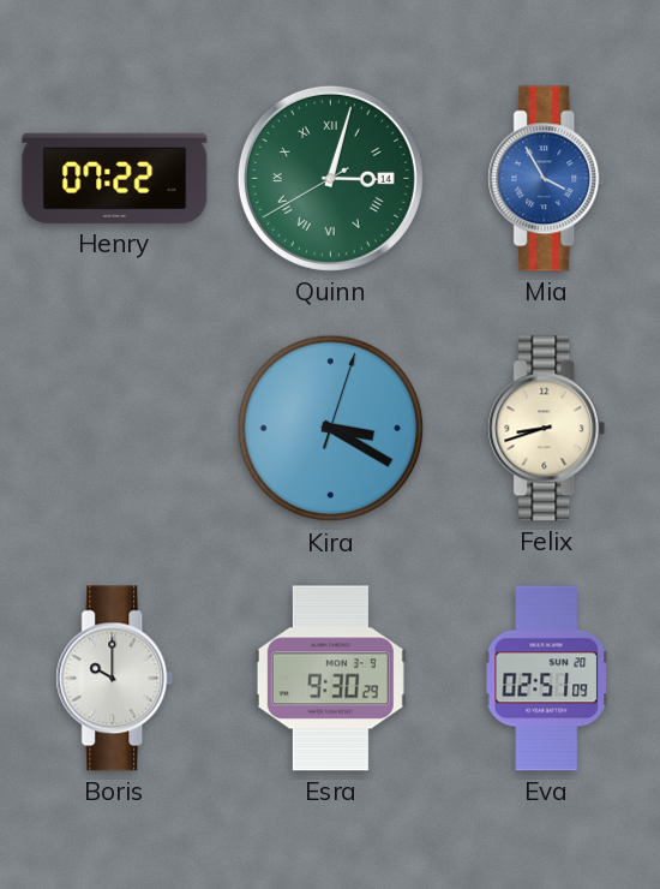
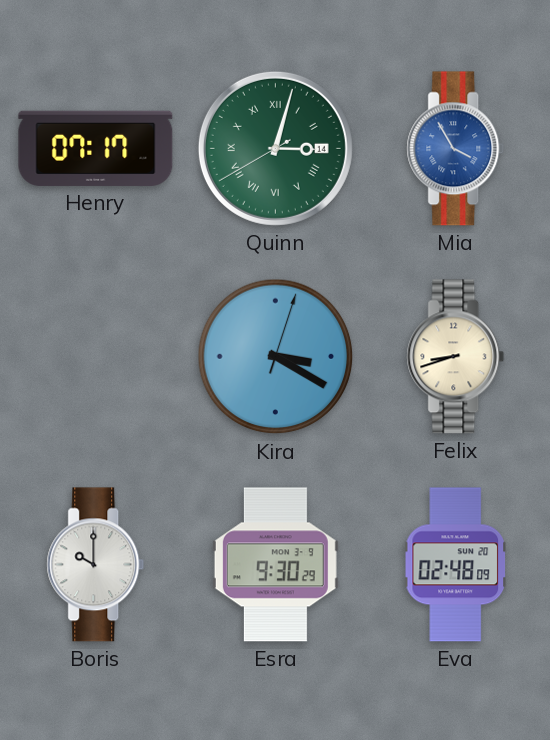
Henry: 07:22 -> 07:17 (96, 148)
Eva: 02:51 -> 02:48 (455, 565)
